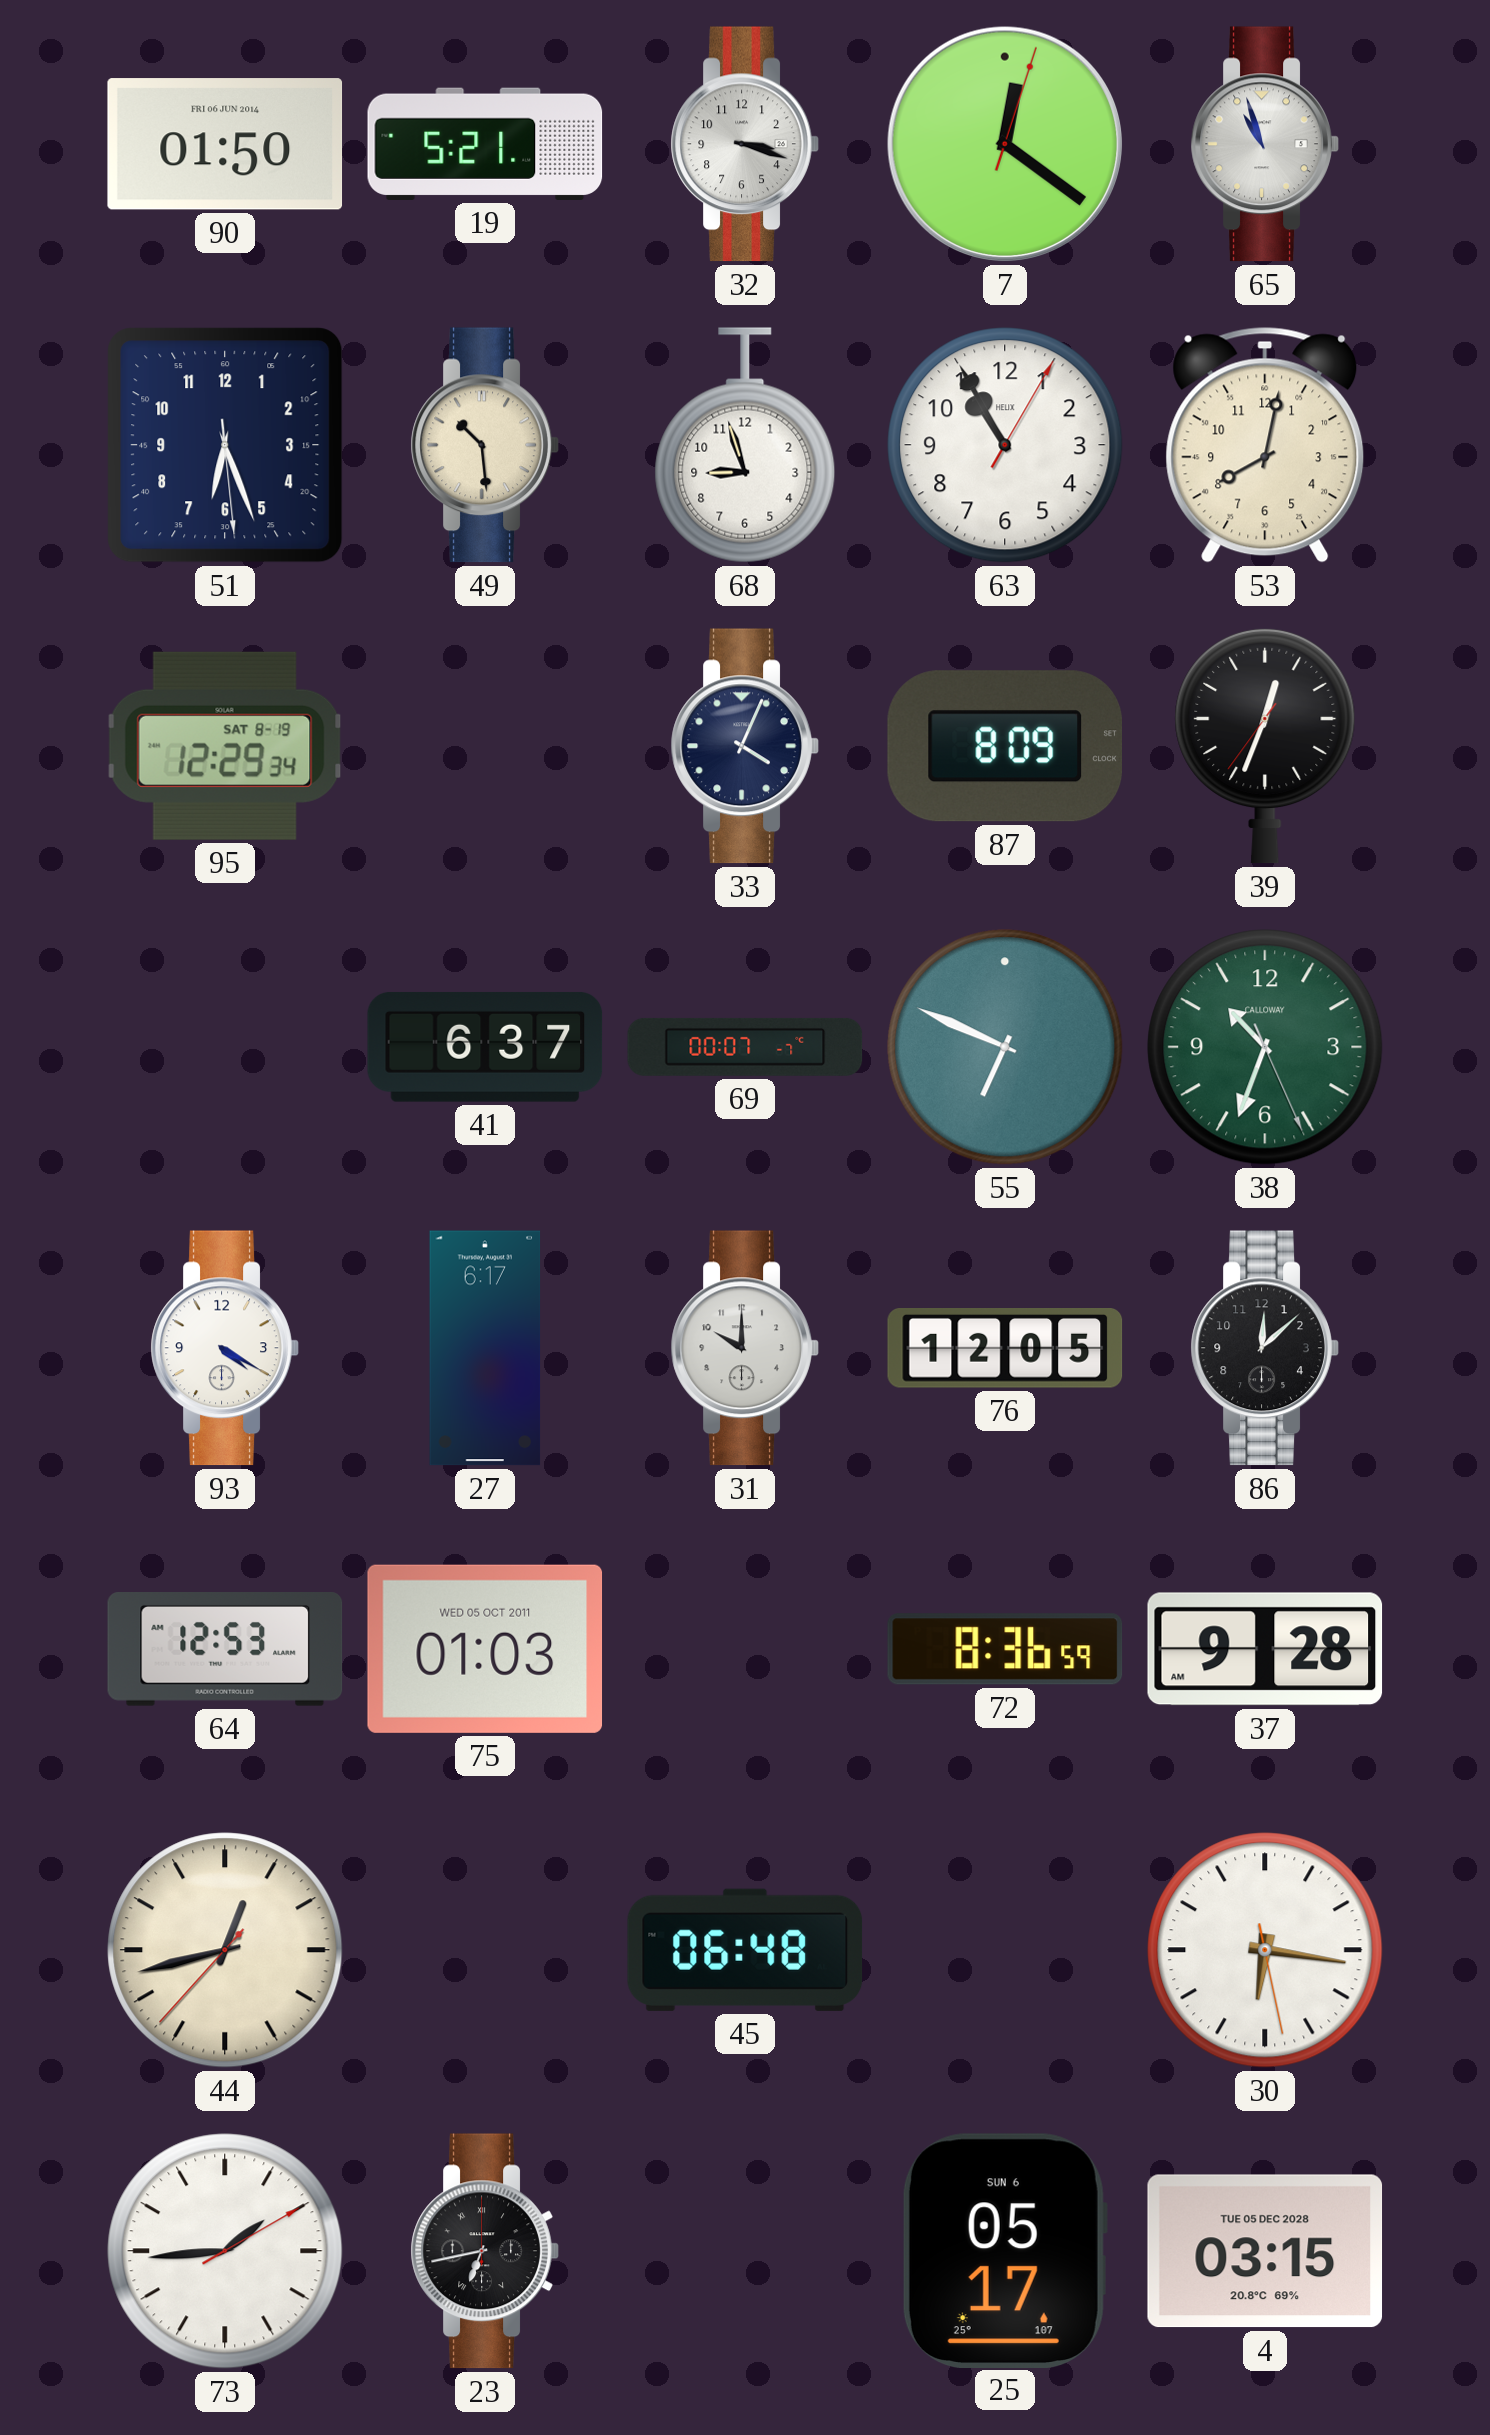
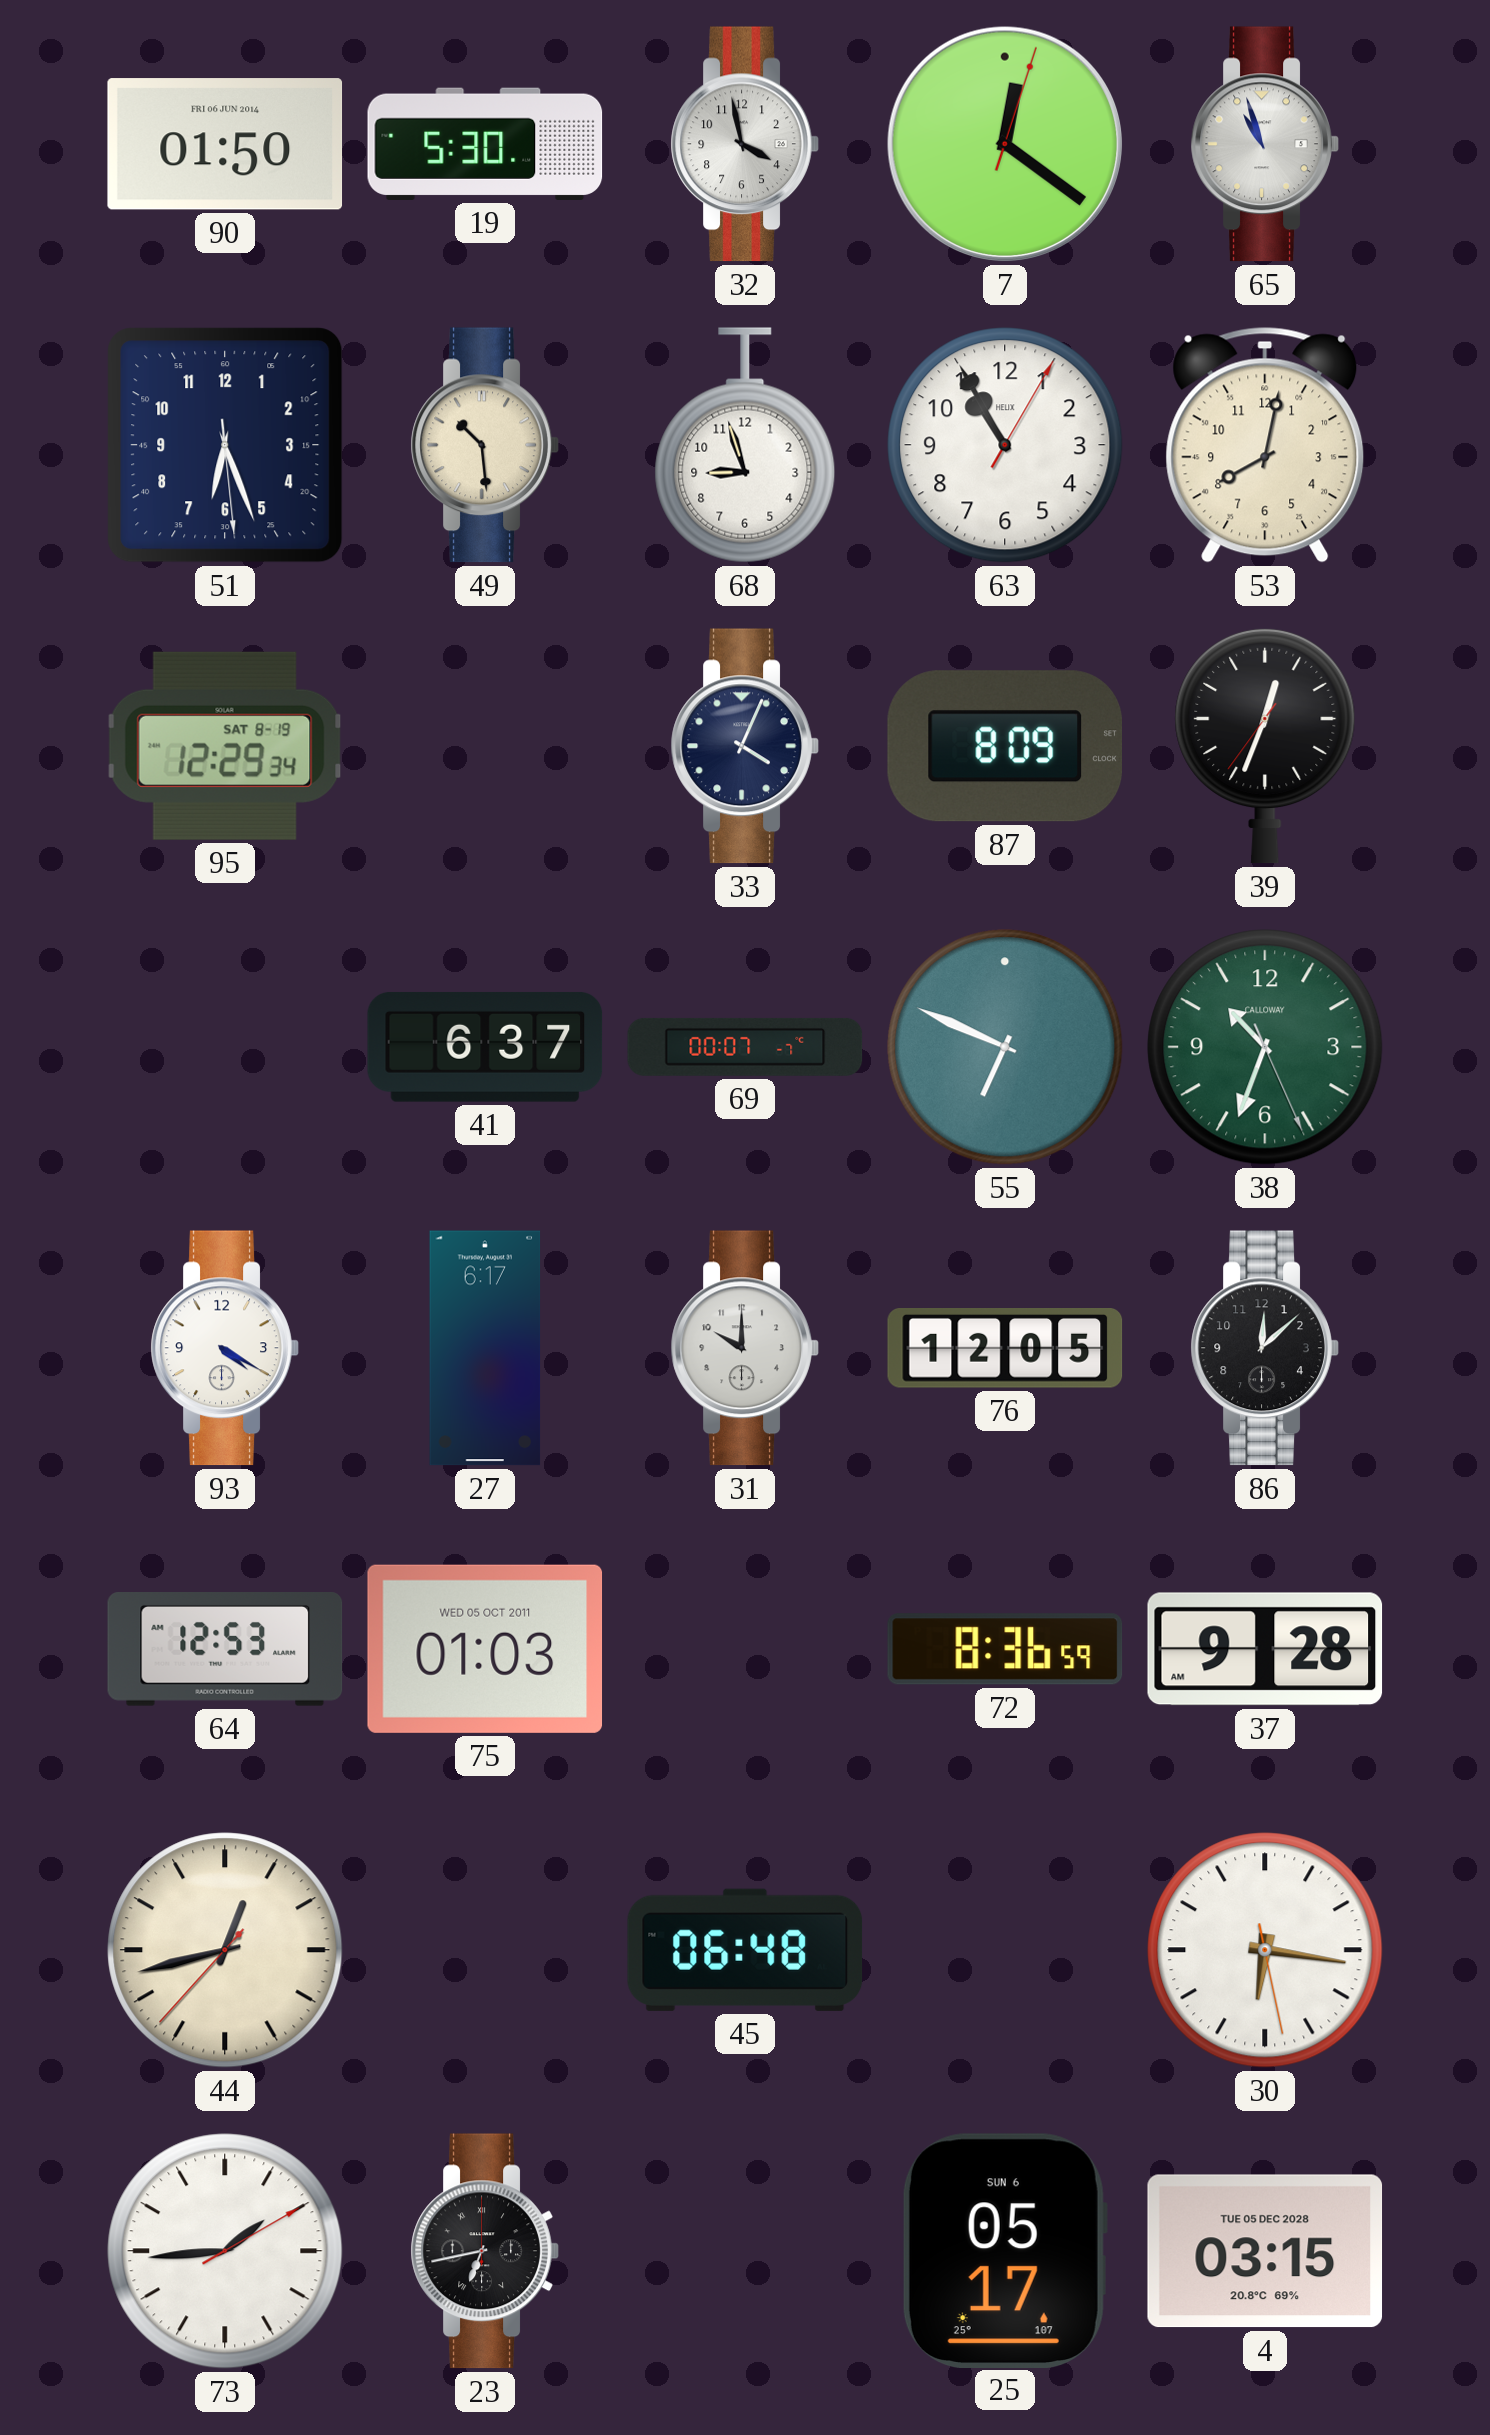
19: 5:21 -> 5:30 (485, 144)
32: 3:18 -> 3:58 (745, 144)
